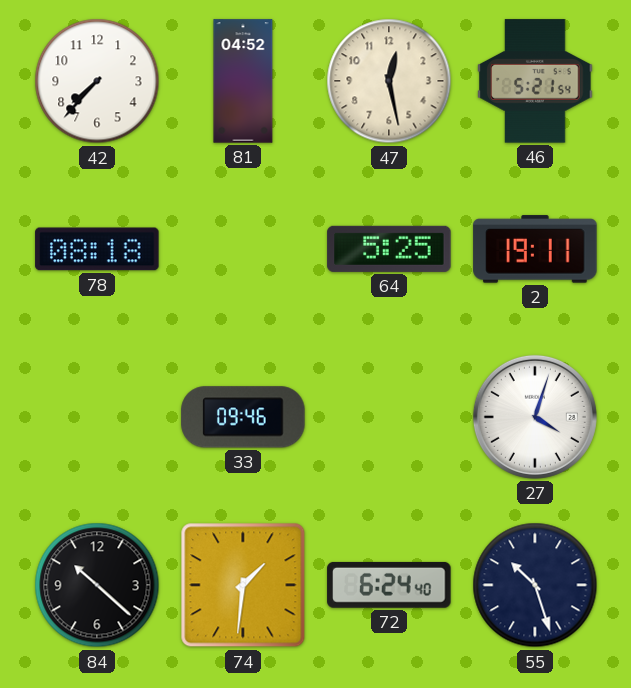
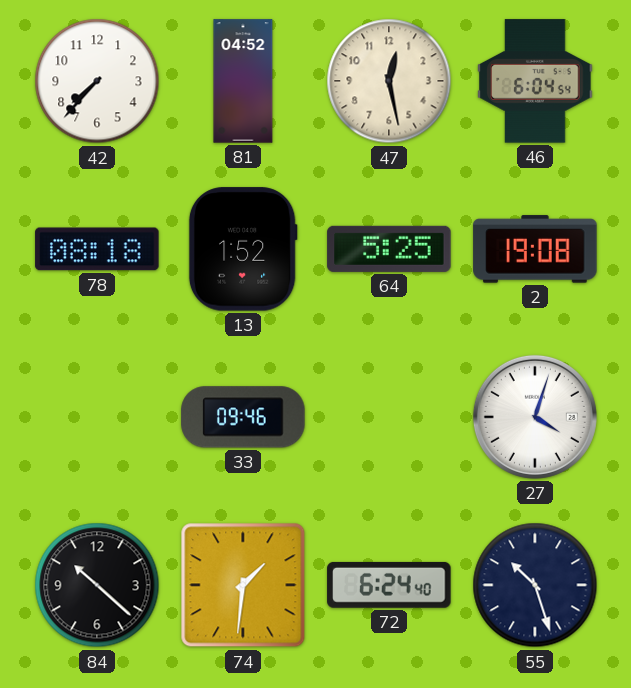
46: 5:21 -> 6:04 (535, 81)
13: none -> 1:52 (243, 249)
2: 19:11 -> 19:08 (535, 249)
